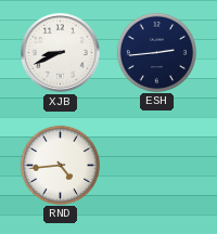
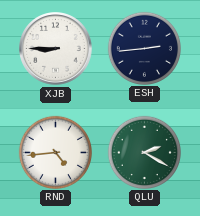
XJB: 8:41 -> 8:45 (56, 49)
QLU: none -> 2:20 (144, 152)
